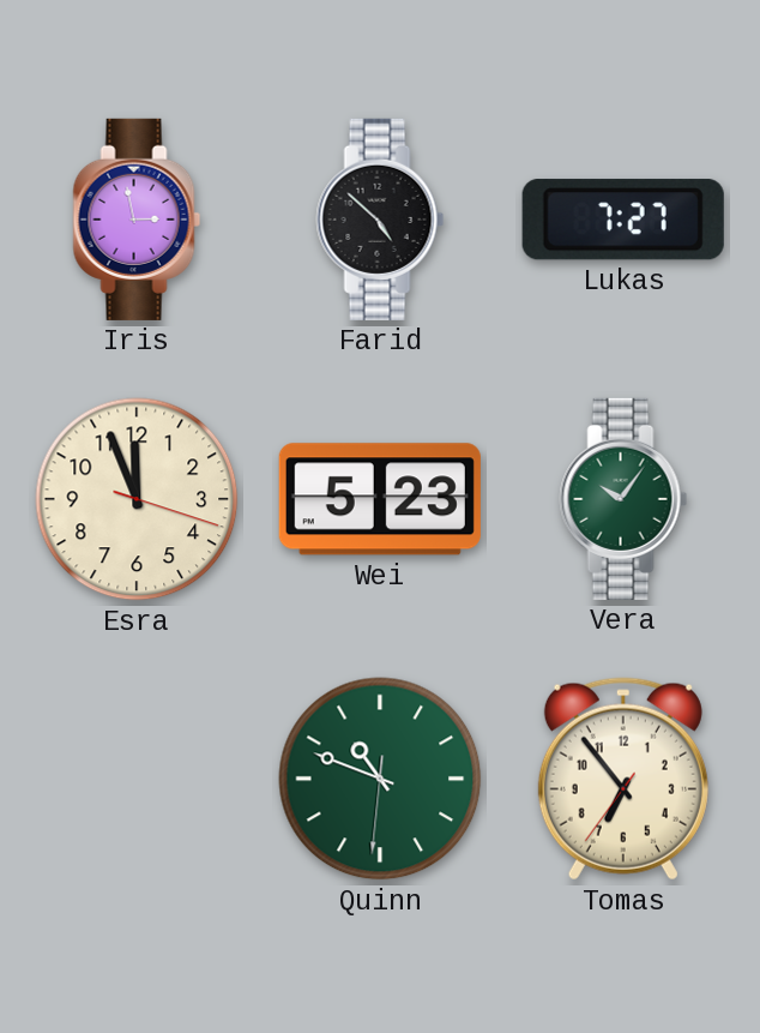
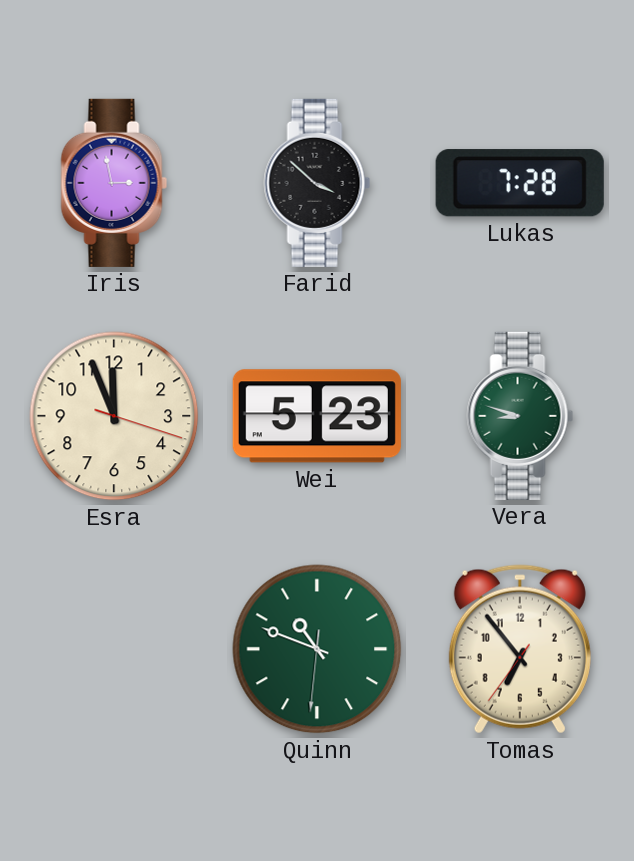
Farid: 4:52 -> 3:52 (317, 183)
Lukas: 7:27 -> 7:28 (520, 183)
Vera: 10:06 -> 8:48 (520, 416)
